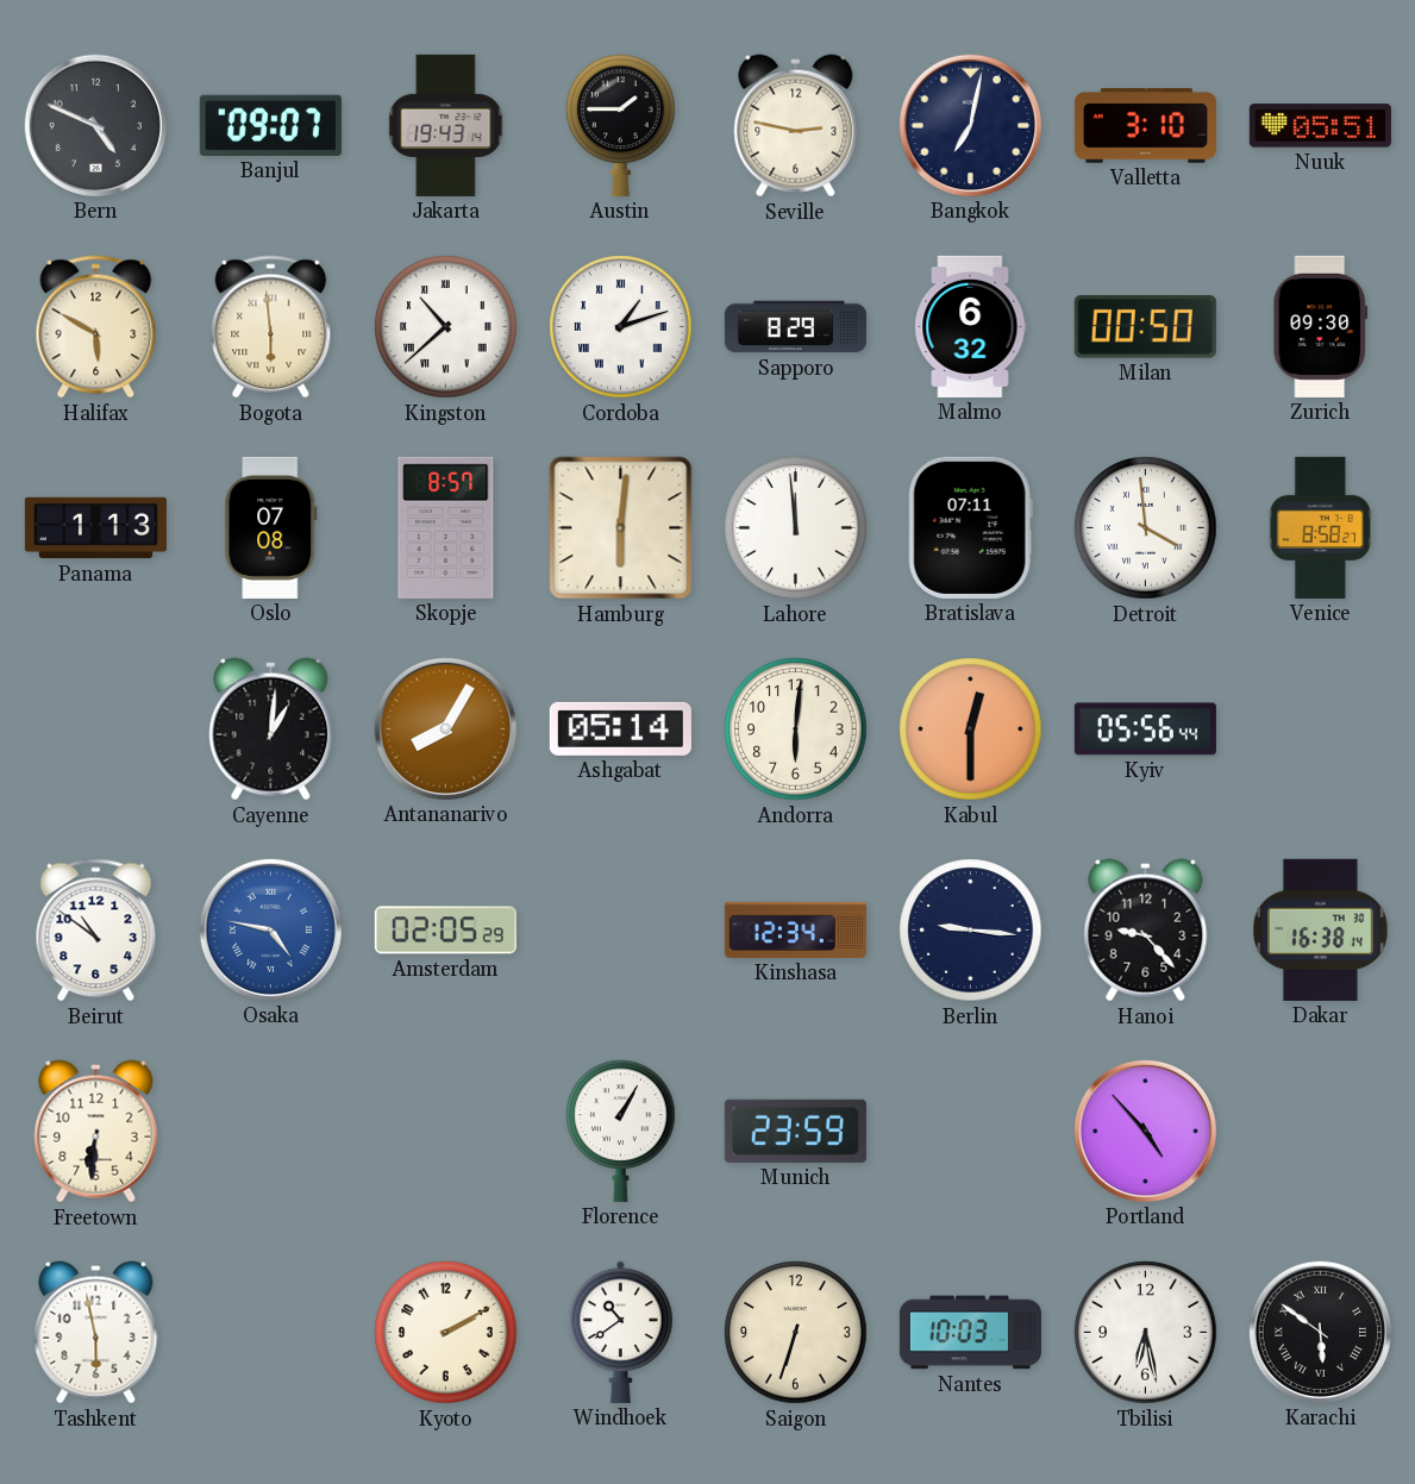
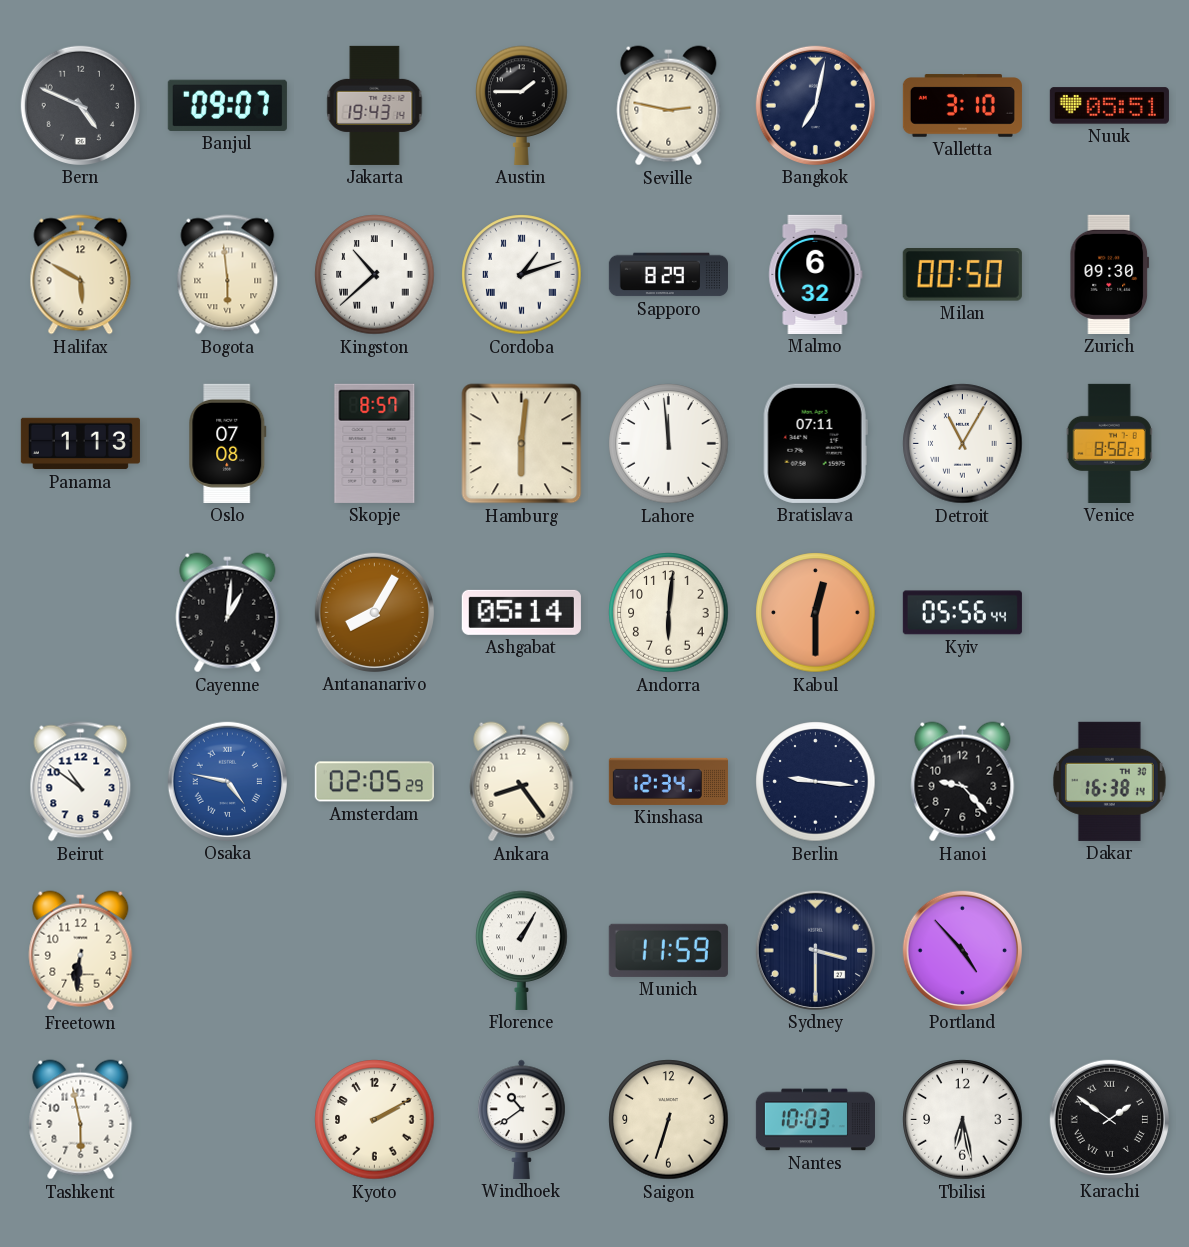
Detroit: 3:59 -> 11:05 (963, 444)
Ankara: none -> 8:24 (522, 782)
Munich: 23:59 -> 11:59 (668, 950)
Sydney: none -> 3:30 (815, 950)
Karachi: 5:51 -> 1:51 (1109, 1119)
